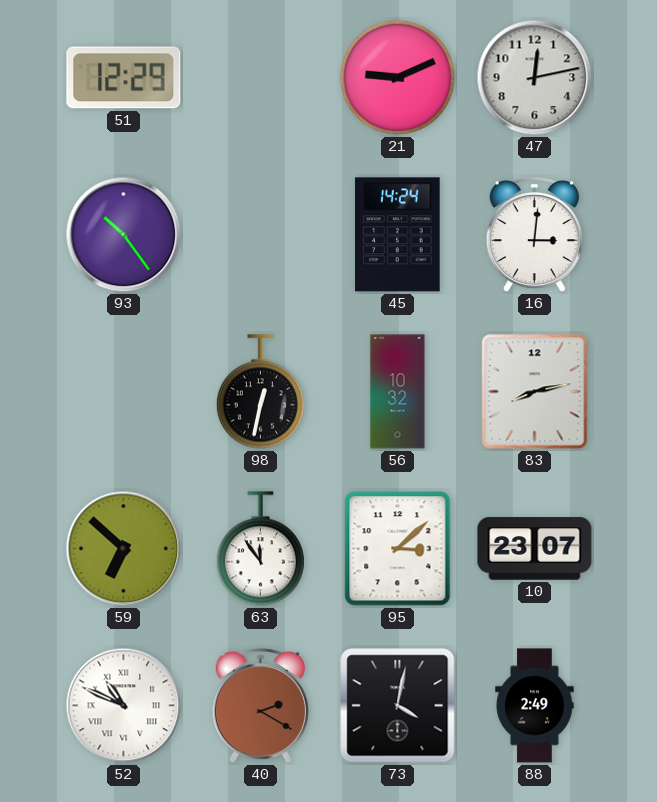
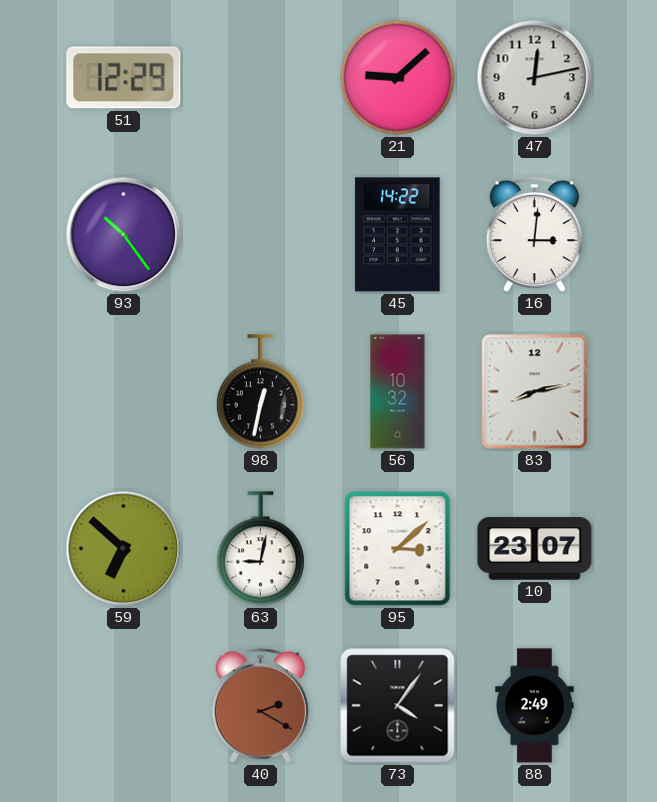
21: 9:11 -> 9:08 (397, 77)
45: 14:24 -> 14:22 (398, 235)
63: 11:54 -> 9:02 (260, 549)
52: 10:49 -> none (124, 706)
73: 4:02 -> 4:06 (398, 706)
